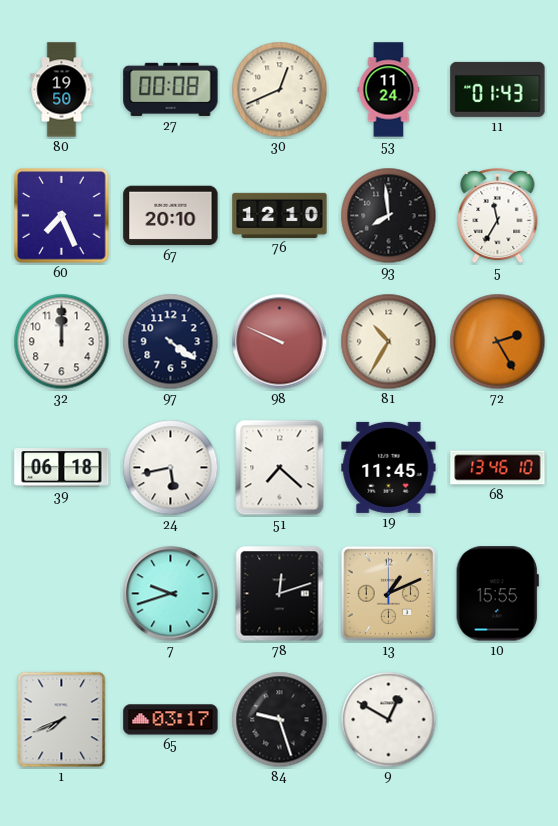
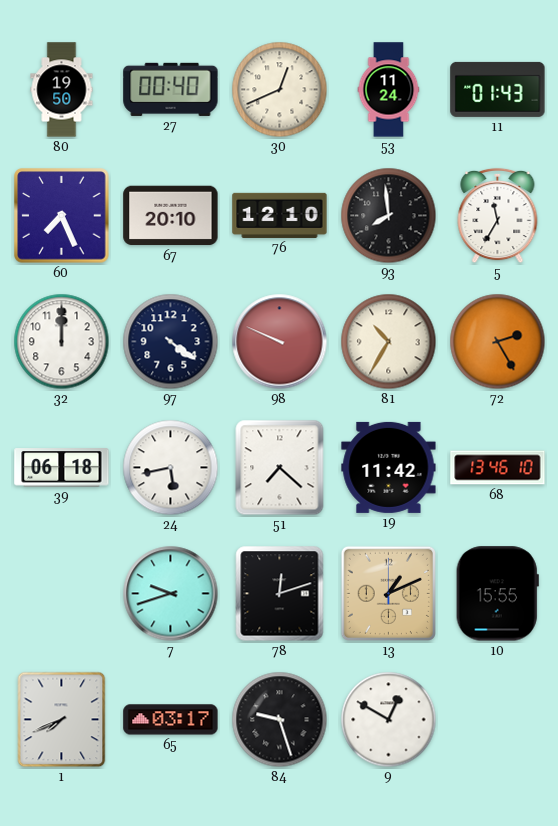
27: 00:08 -> 00:40 (171, 89)
19: 11:45 -> 11:42 (389, 467)
